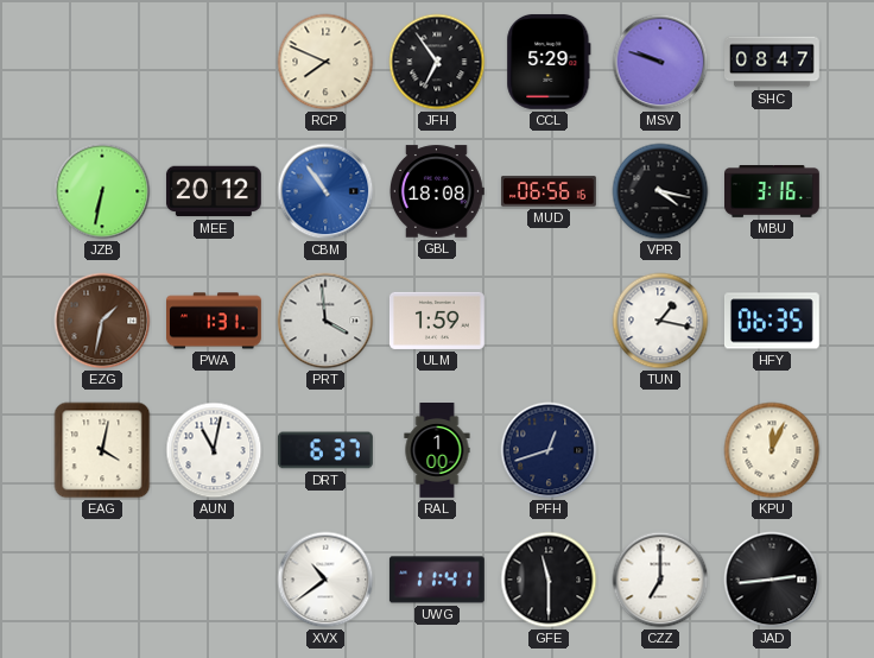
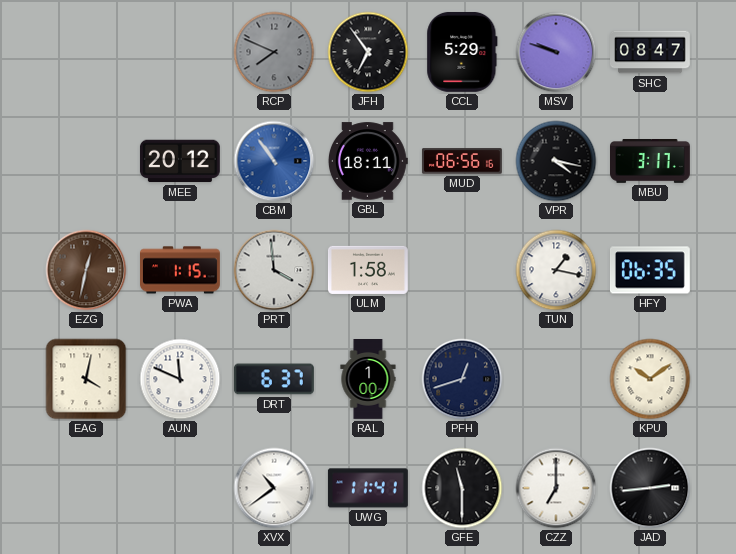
RCP dial: cream -> grey (274, 52)
JZB: 6:32 -> none (102, 191)
GBL: 18:08 -> 18:11 (368, 161)
MBU: 3:16 -> 3:17 (651, 162)
EZG: 1:32 -> 12:32 (86, 270)
PWA: 1:31 -> 1:15 (181, 270)
ULM: 1:59 -> 1:58 (368, 270)
AUN: 11:02 -> 11:49 (180, 379)
KPU: 12:04 -> 10:09 (650, 379)
